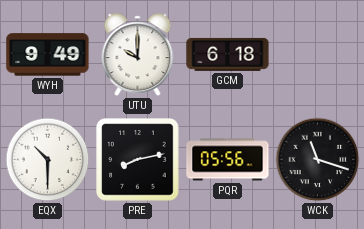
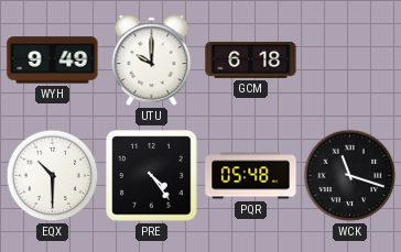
PRE: 8:13 -> 4:24 (152, 176)
PQR: 05:56 -> 05:48 (251, 176)
